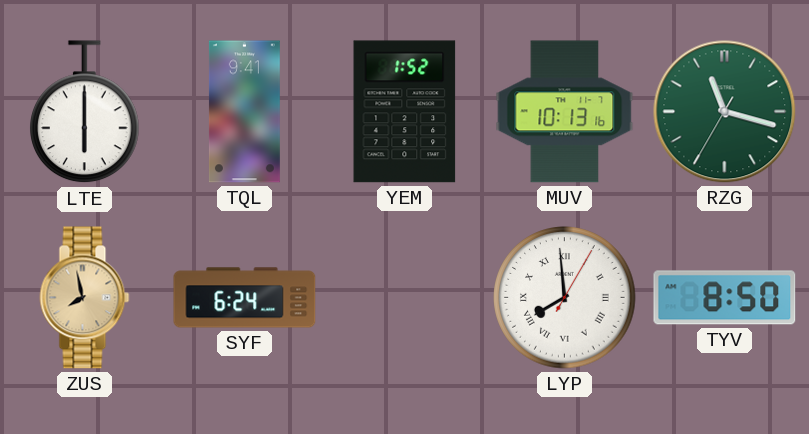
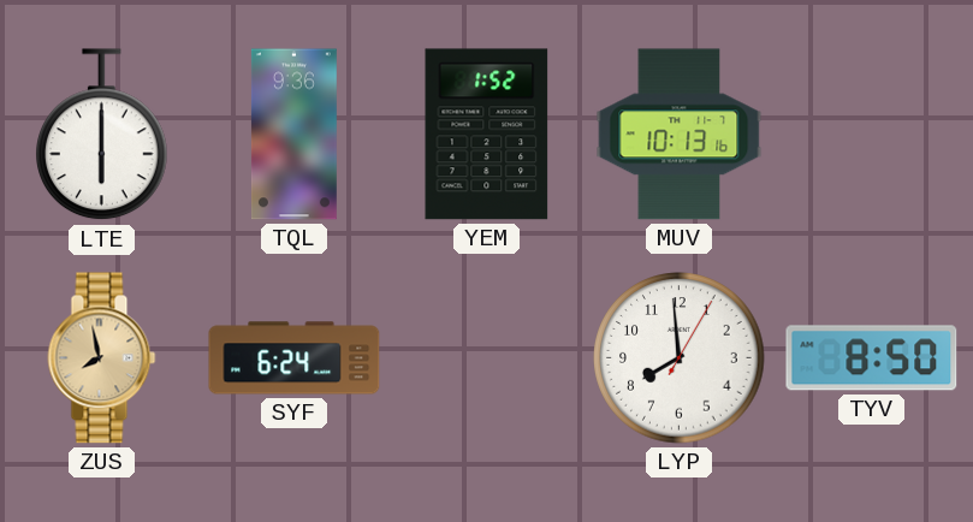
TQL: 9:41 -> 9:36 (293, 135)
RZG: 11:17 -> none (725, 112)
LYP numerals: Roman -> Arabic (680, 358)
